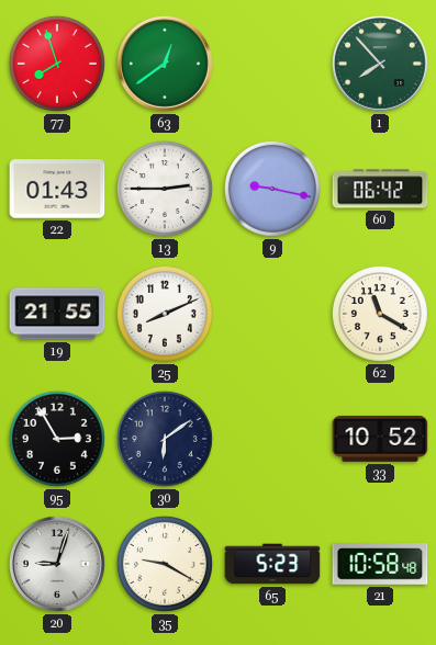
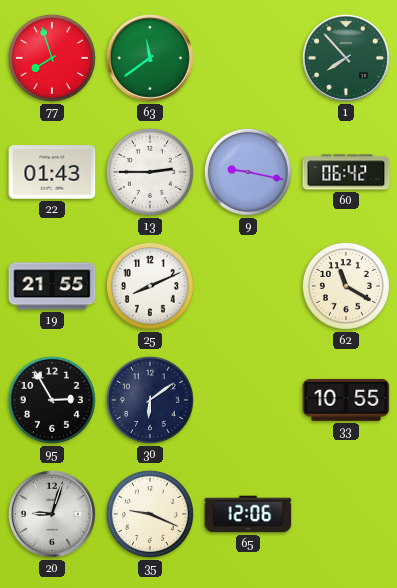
63: 12:39 -> 11:39 (150, 58)
33: 10:52 -> 10:55 (346, 400)
35: 9:20 -> 9:19 (150, 514)
65: 5:23 -> 12:06 (248, 514)
21: 10:58 -> none (380, 565)
